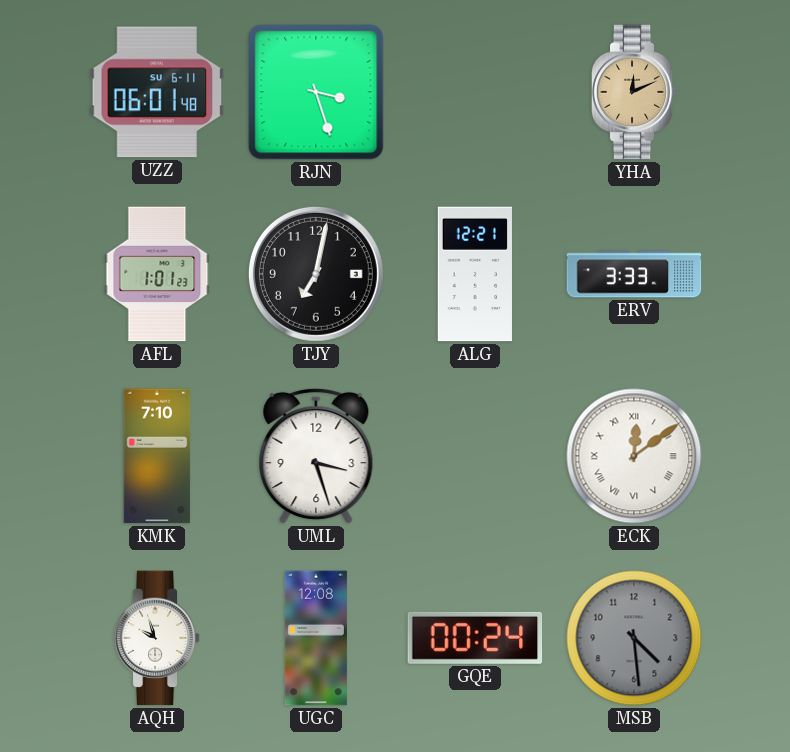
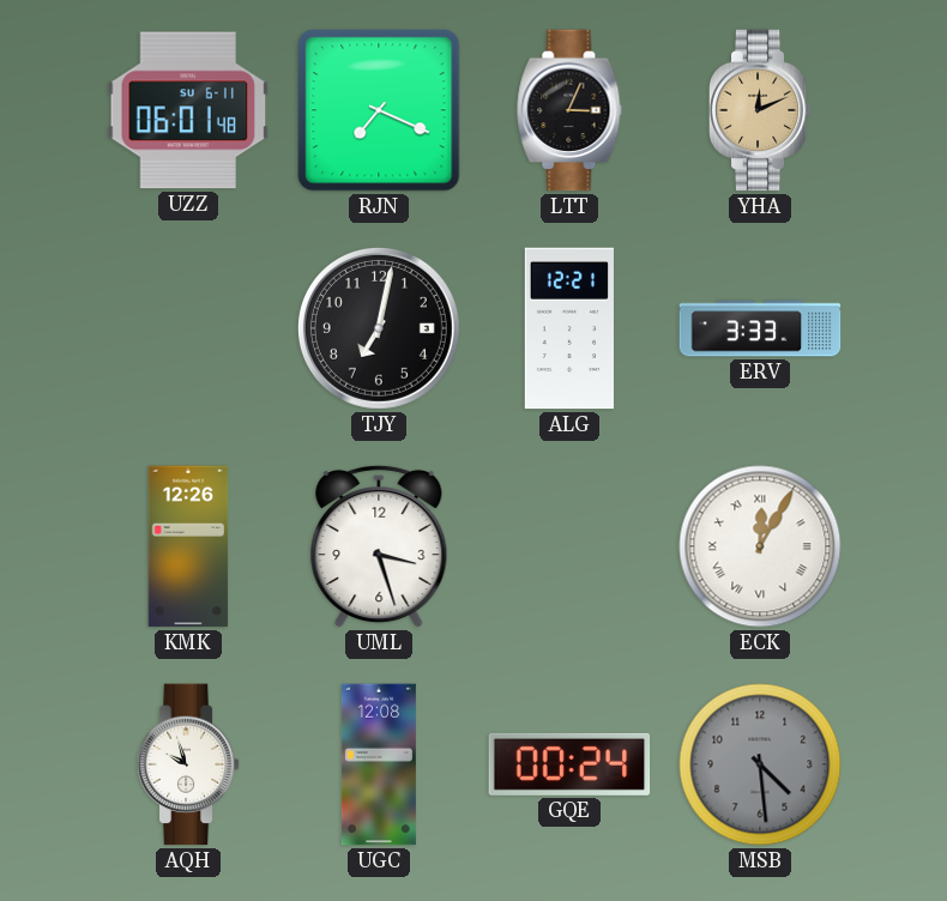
RJN: 3:27 -> 7:19 (379, 110)
LTT: none -> 3:04 (569, 110)
AFL: 1:01 -> none (157, 274)
KMK: 7:10 -> 12:26 (188, 546)
ECK: 12:09 -> 12:05 (760, 546)
